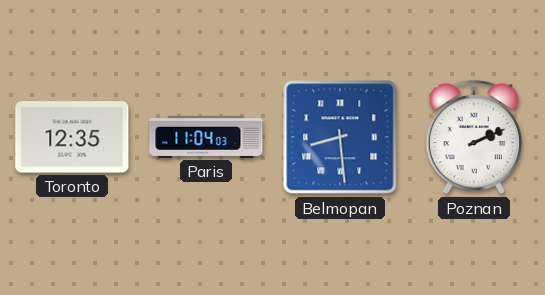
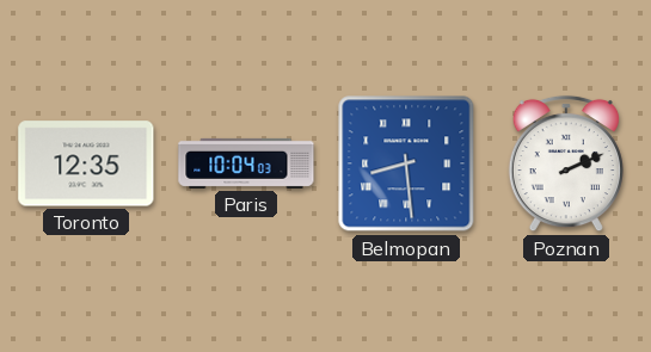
Paris: 11:04 -> 10:04 (246, 163)
